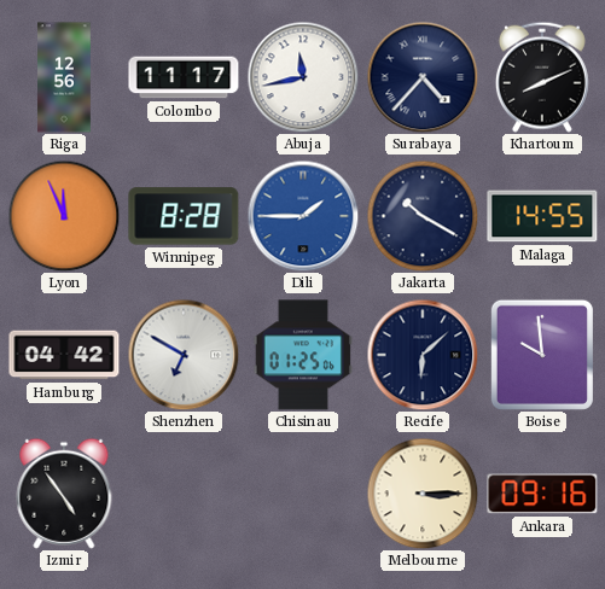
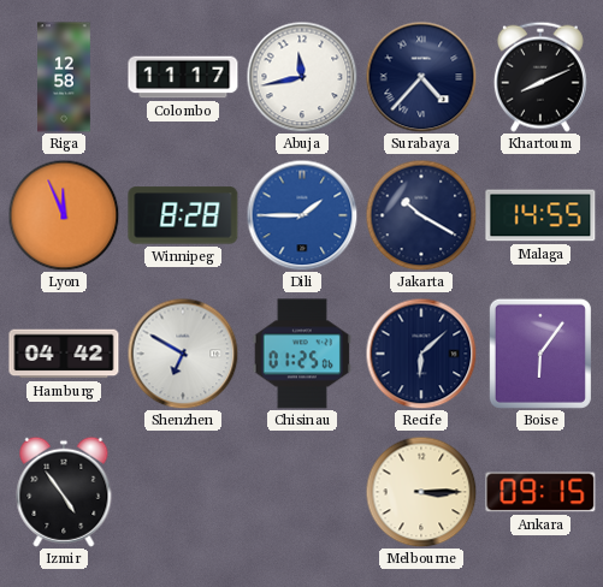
Riga: 12:56 -> 12:58 (64, 77)
Boise: 9:59 -> 6:06 (540, 354)
Ankara: 09:16 -> 09:15 (540, 492)
